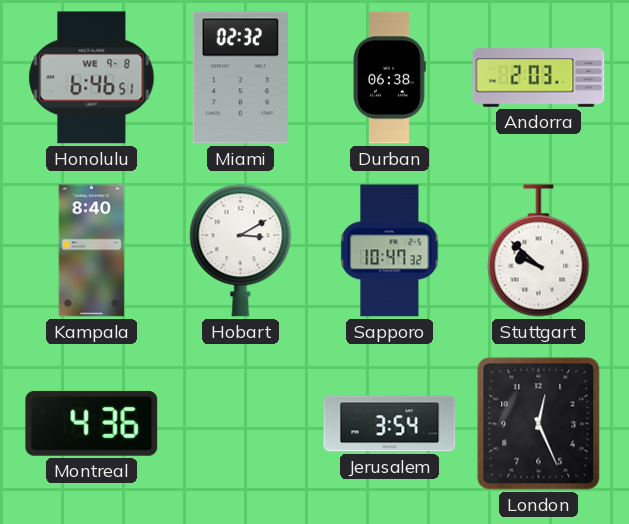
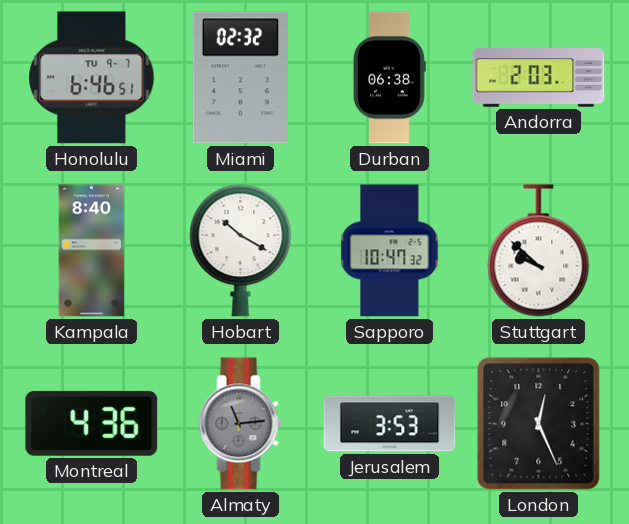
Honolulu date: WE 9-8 -> TU 9-7 (92, 78)
Hobart: 3:10 -> 10:20 (241, 251)
Almaty: none -> 11:14 (241, 424)
Jerusalem: 3:54 -> 3:53 (390, 424)
